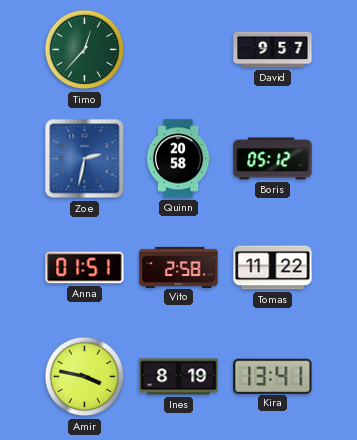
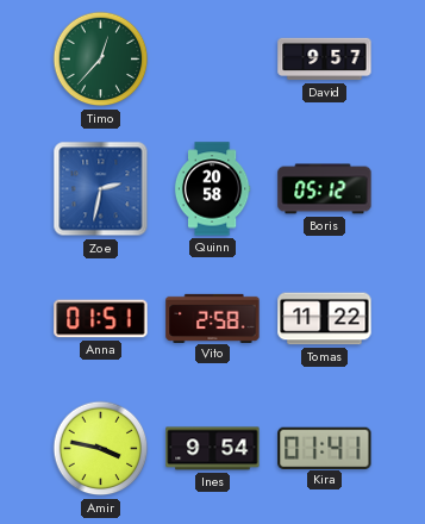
Ines: 8:19 -> 9:54 (213, 449)
Kira: 13:41 -> 01:41 (325, 448)
